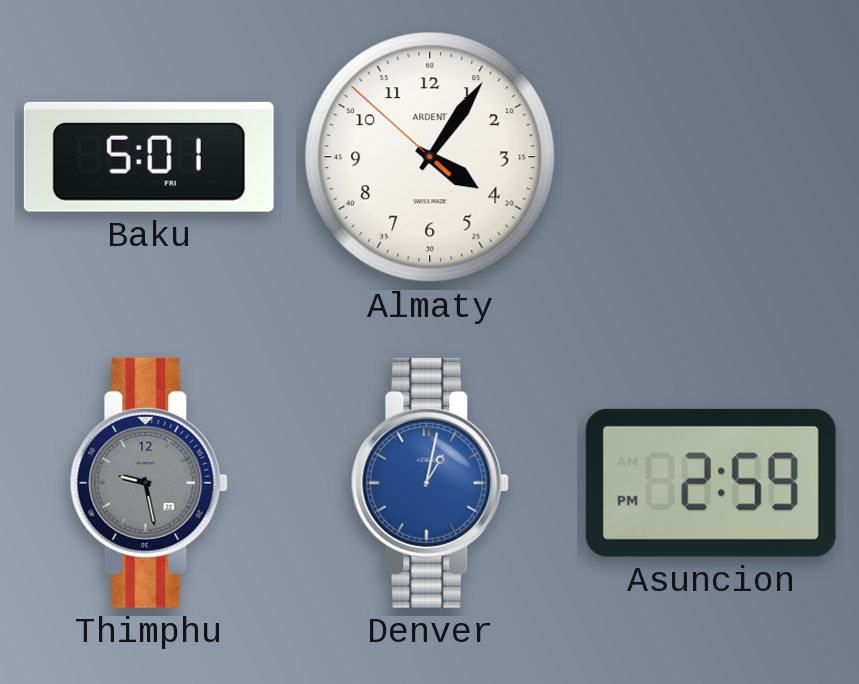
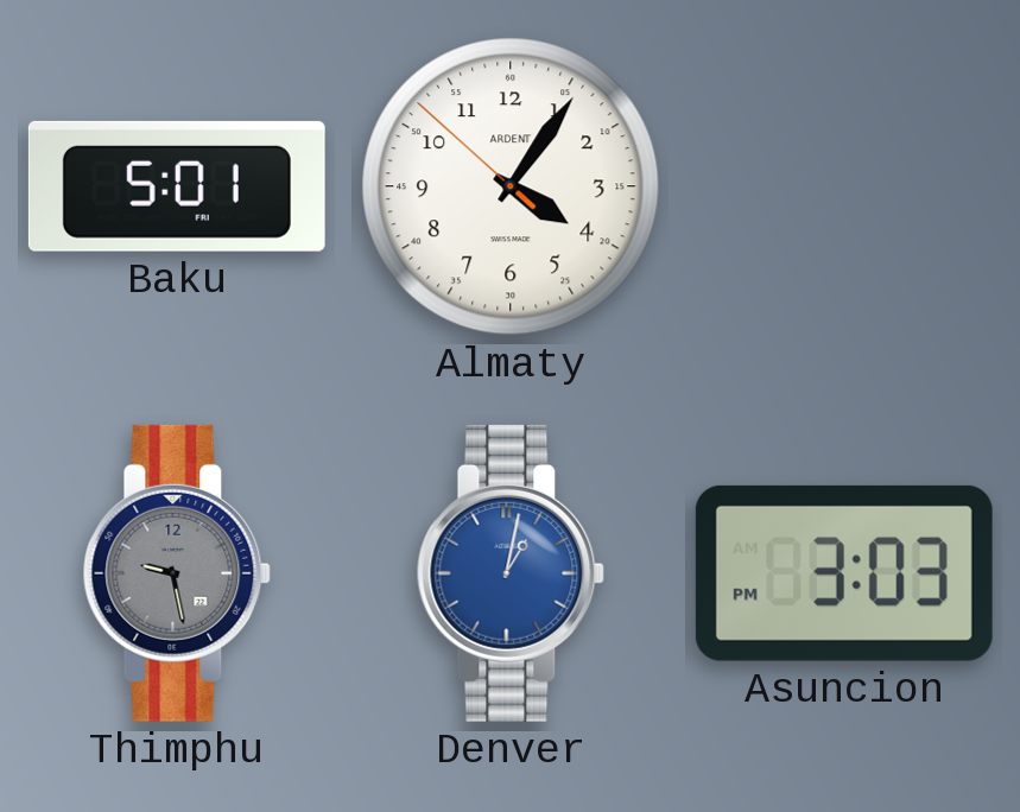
Asuncion: 2:59 -> 3:03 (844, 573)
